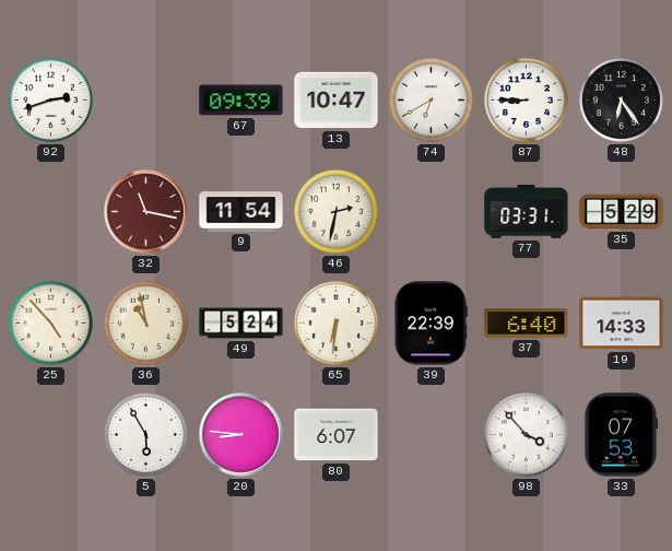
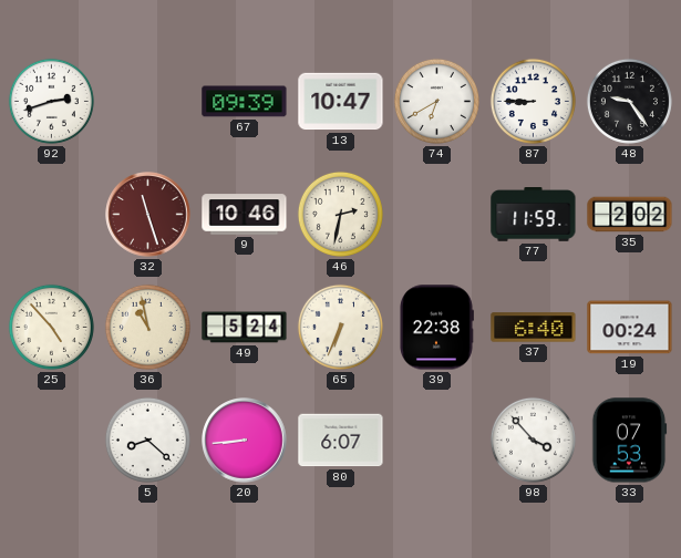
48: 6:24 -> 9:24 (629, 101)
32: 11:17 -> 11:27 (148, 215)
9: 11:54 -> 10:46 (245, 215)
77: 03:31 -> 11:59 (534, 215)
35: 5:29 -> 2:02 (630, 215)
65: 6:31 -> 6:34 (340, 327)
39: 22:39 -> 22:38 (436, 328)
19: 14:33 -> 00:24 (630, 328)
5: 5:55 -> 8:22 (147, 440)
20: 8:46 -> 8:44 (245, 441)
